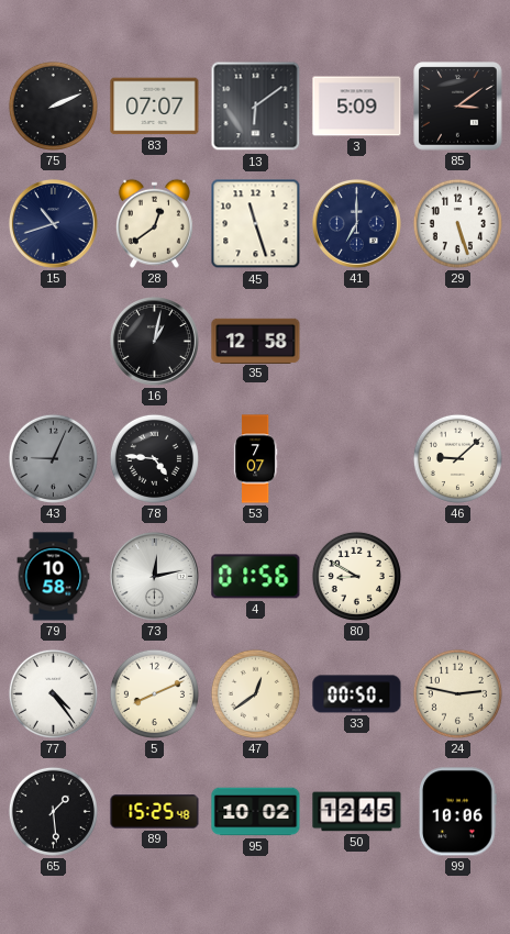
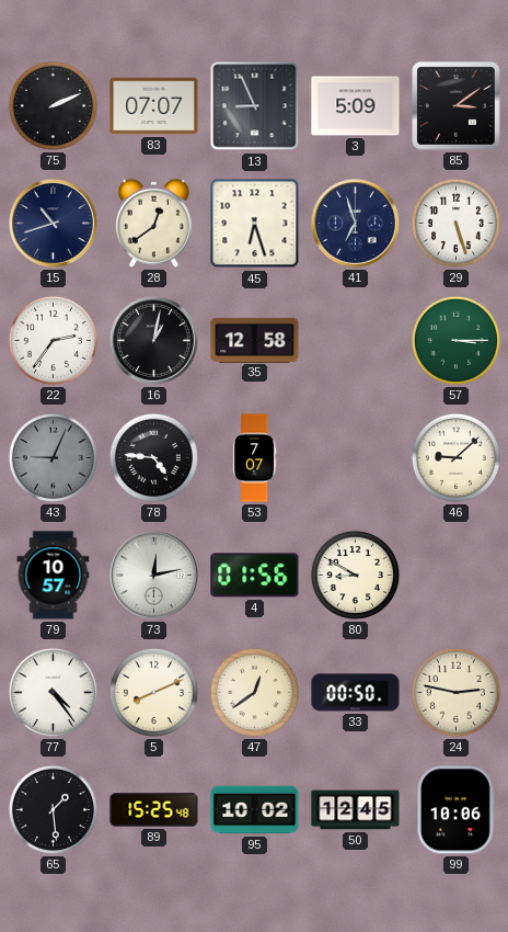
13: 6:09 -> 8:56 (255, 106)
45: 11:27 -> 6:27 (255, 224)
41: 7:00 -> 6:57 (355, 223)
22: none -> 2:36 (53, 340)
57: none -> 3:15 (455, 340)
79: 10:58 -> 10:57 (54, 576)
